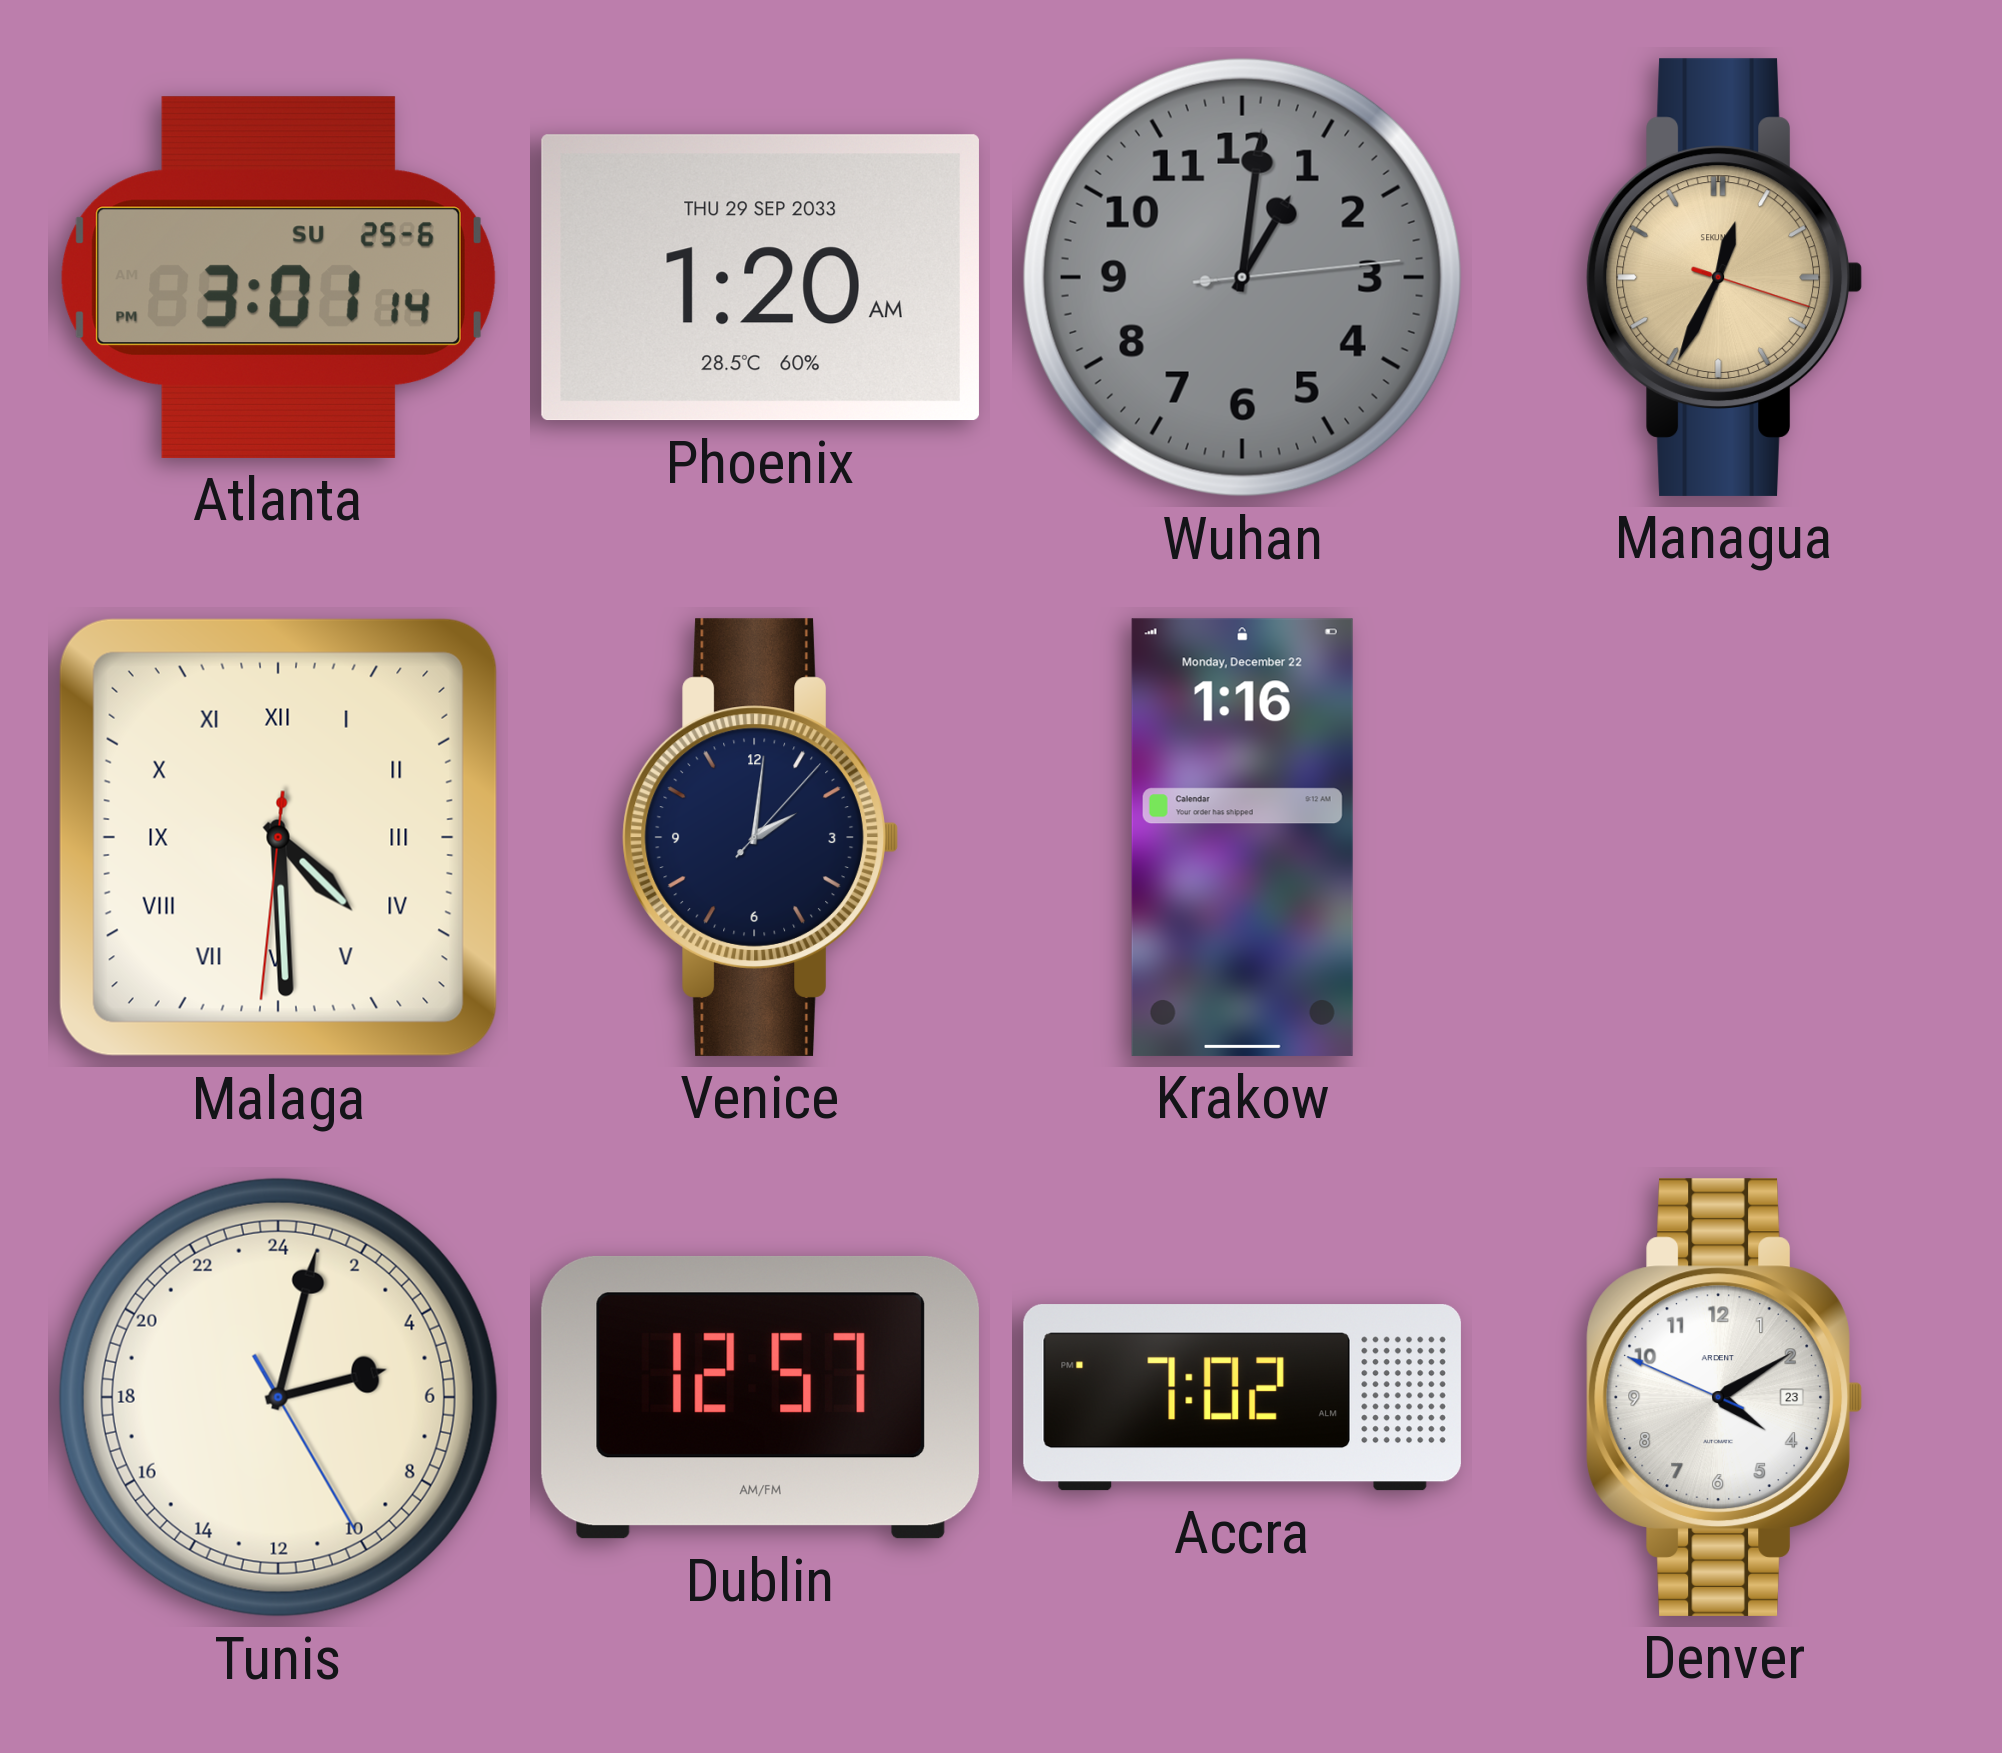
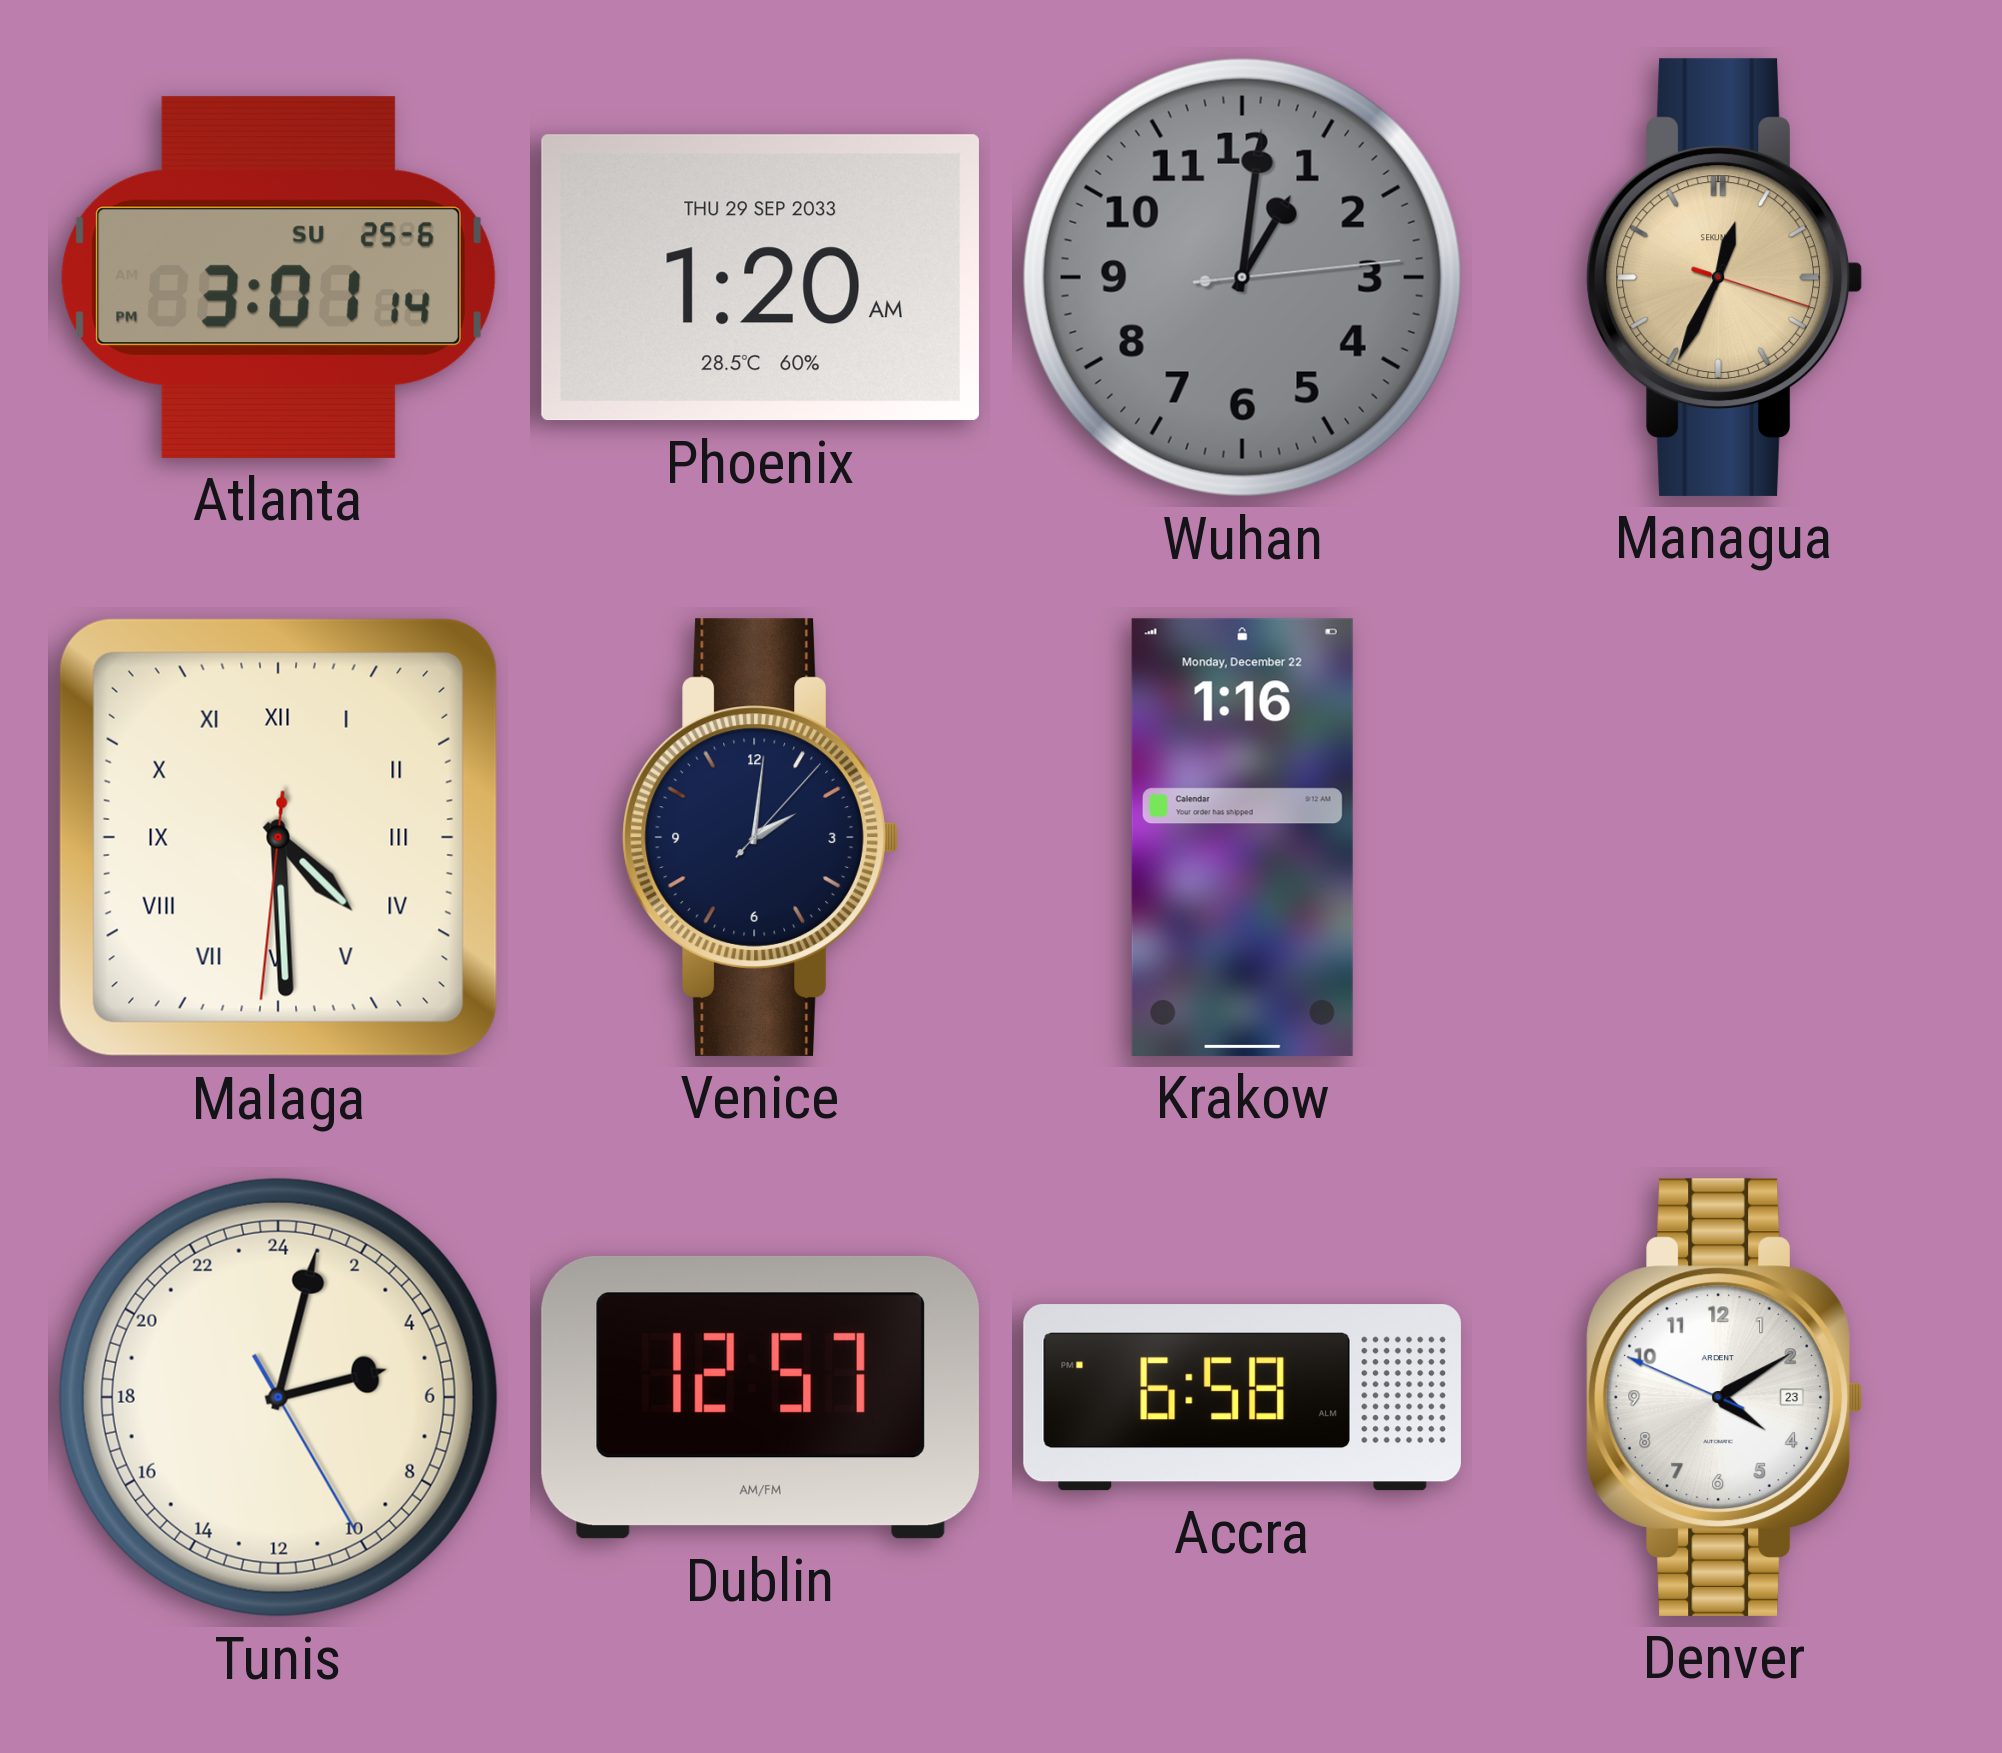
Accra: 7:02 -> 6:58 (1242, 1398)
